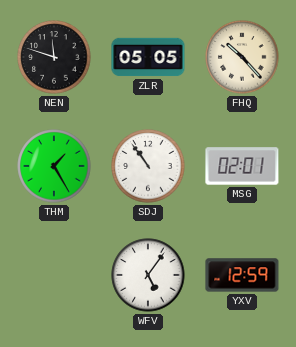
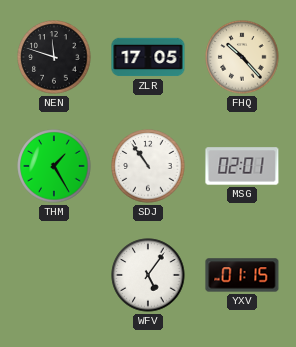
ZLR: 05:05 -> 17:05 (148, 57)
YXV: 12:59 -> 01:15 (242, 275)
